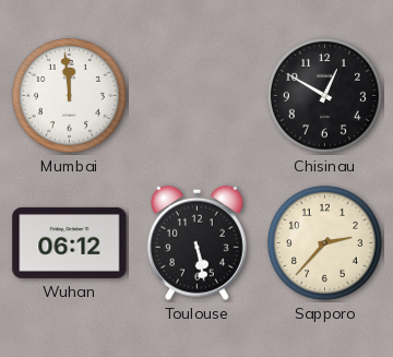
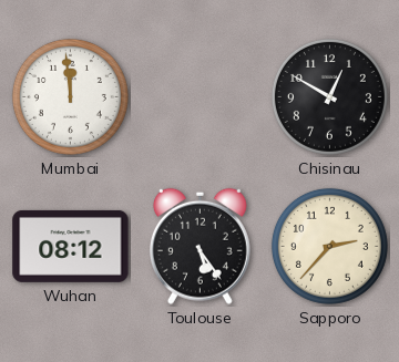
Wuhan: 06:12 -> 08:12 (71, 246)
Toulouse: 5:28 -> 5:24 (199, 246)
